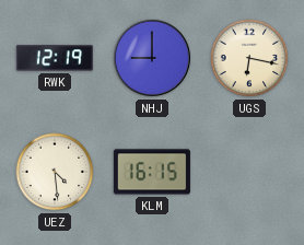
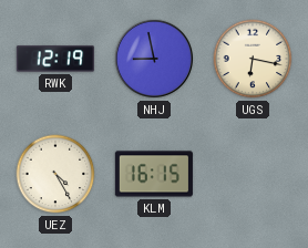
NHJ: 9:00 -> 8:58 (154, 59)
UEZ: 4:29 -> 4:25 (55, 174)
